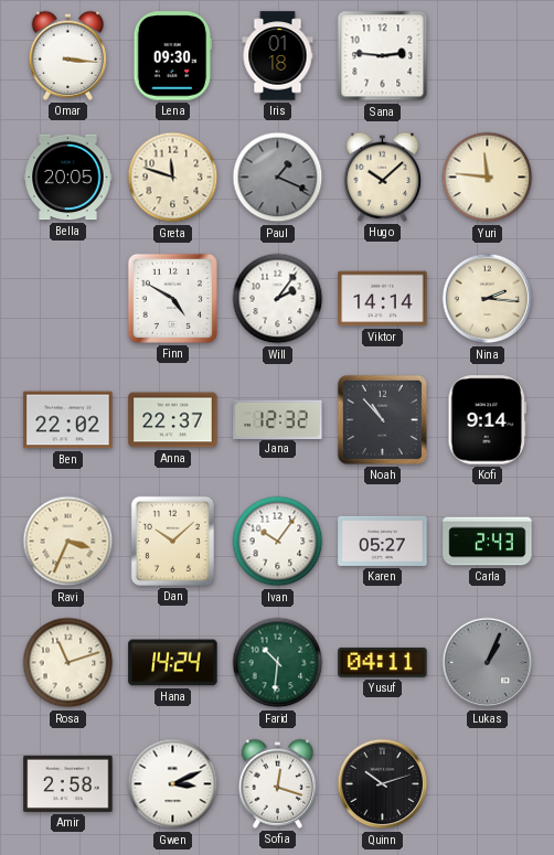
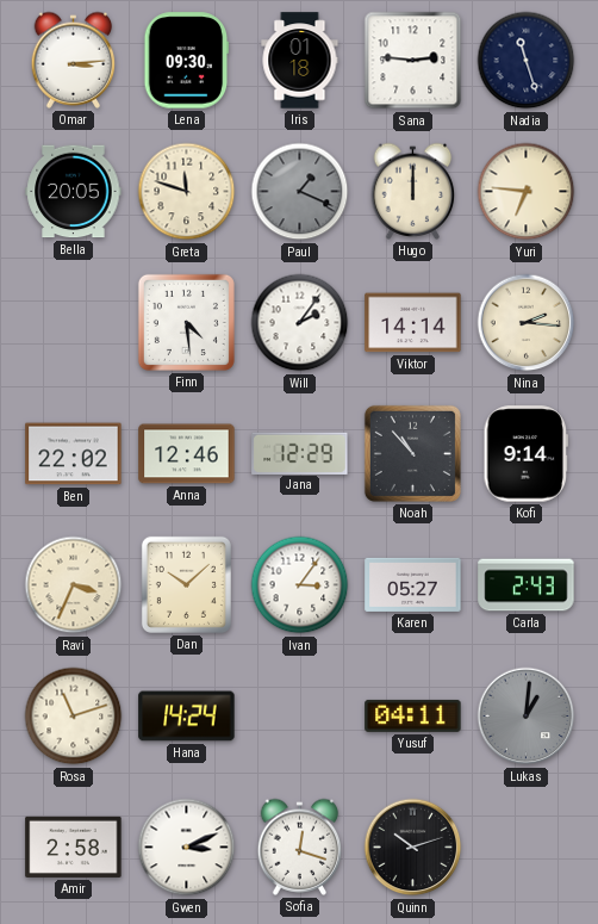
Omar: 3:16 -> 3:14 (74, 60)
Nadia: none -> 11:27 (527, 61)
Hugo: 10:08 -> 12:00 (413, 191)
Yuri: 11:46 -> 6:46 (527, 192)
Finn: 4:50 -> 4:29 (186, 322)
Anna: 22:37 -> 12:46 (187, 454)
Jana: 12:32 -> 12:29 (300, 453)
Ivan: 10:06 -> 3:06 (300, 585)
Farid: 10:31 -> none (278, 663)
Lukas: 1:04 -> 1:01 (527, 717)
